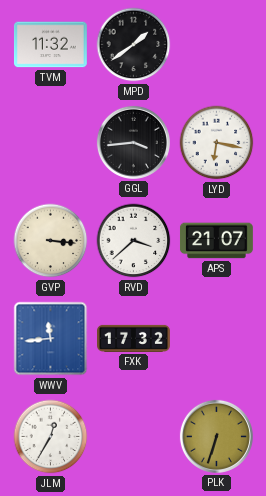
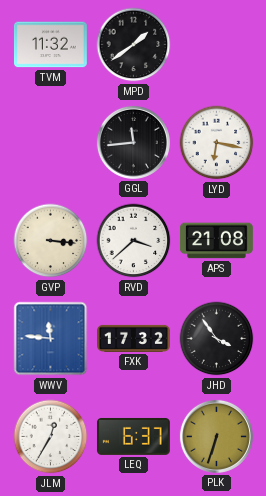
GGL: 3:44 -> 11:44 (133, 142)
APS: 21:07 -> 21:08 (216, 241)
WWV: 11:44 -> 11:46 (51, 339)
JHD: none -> 3:54 (217, 339)
LEQ: none -> 6:37 (133, 436)
